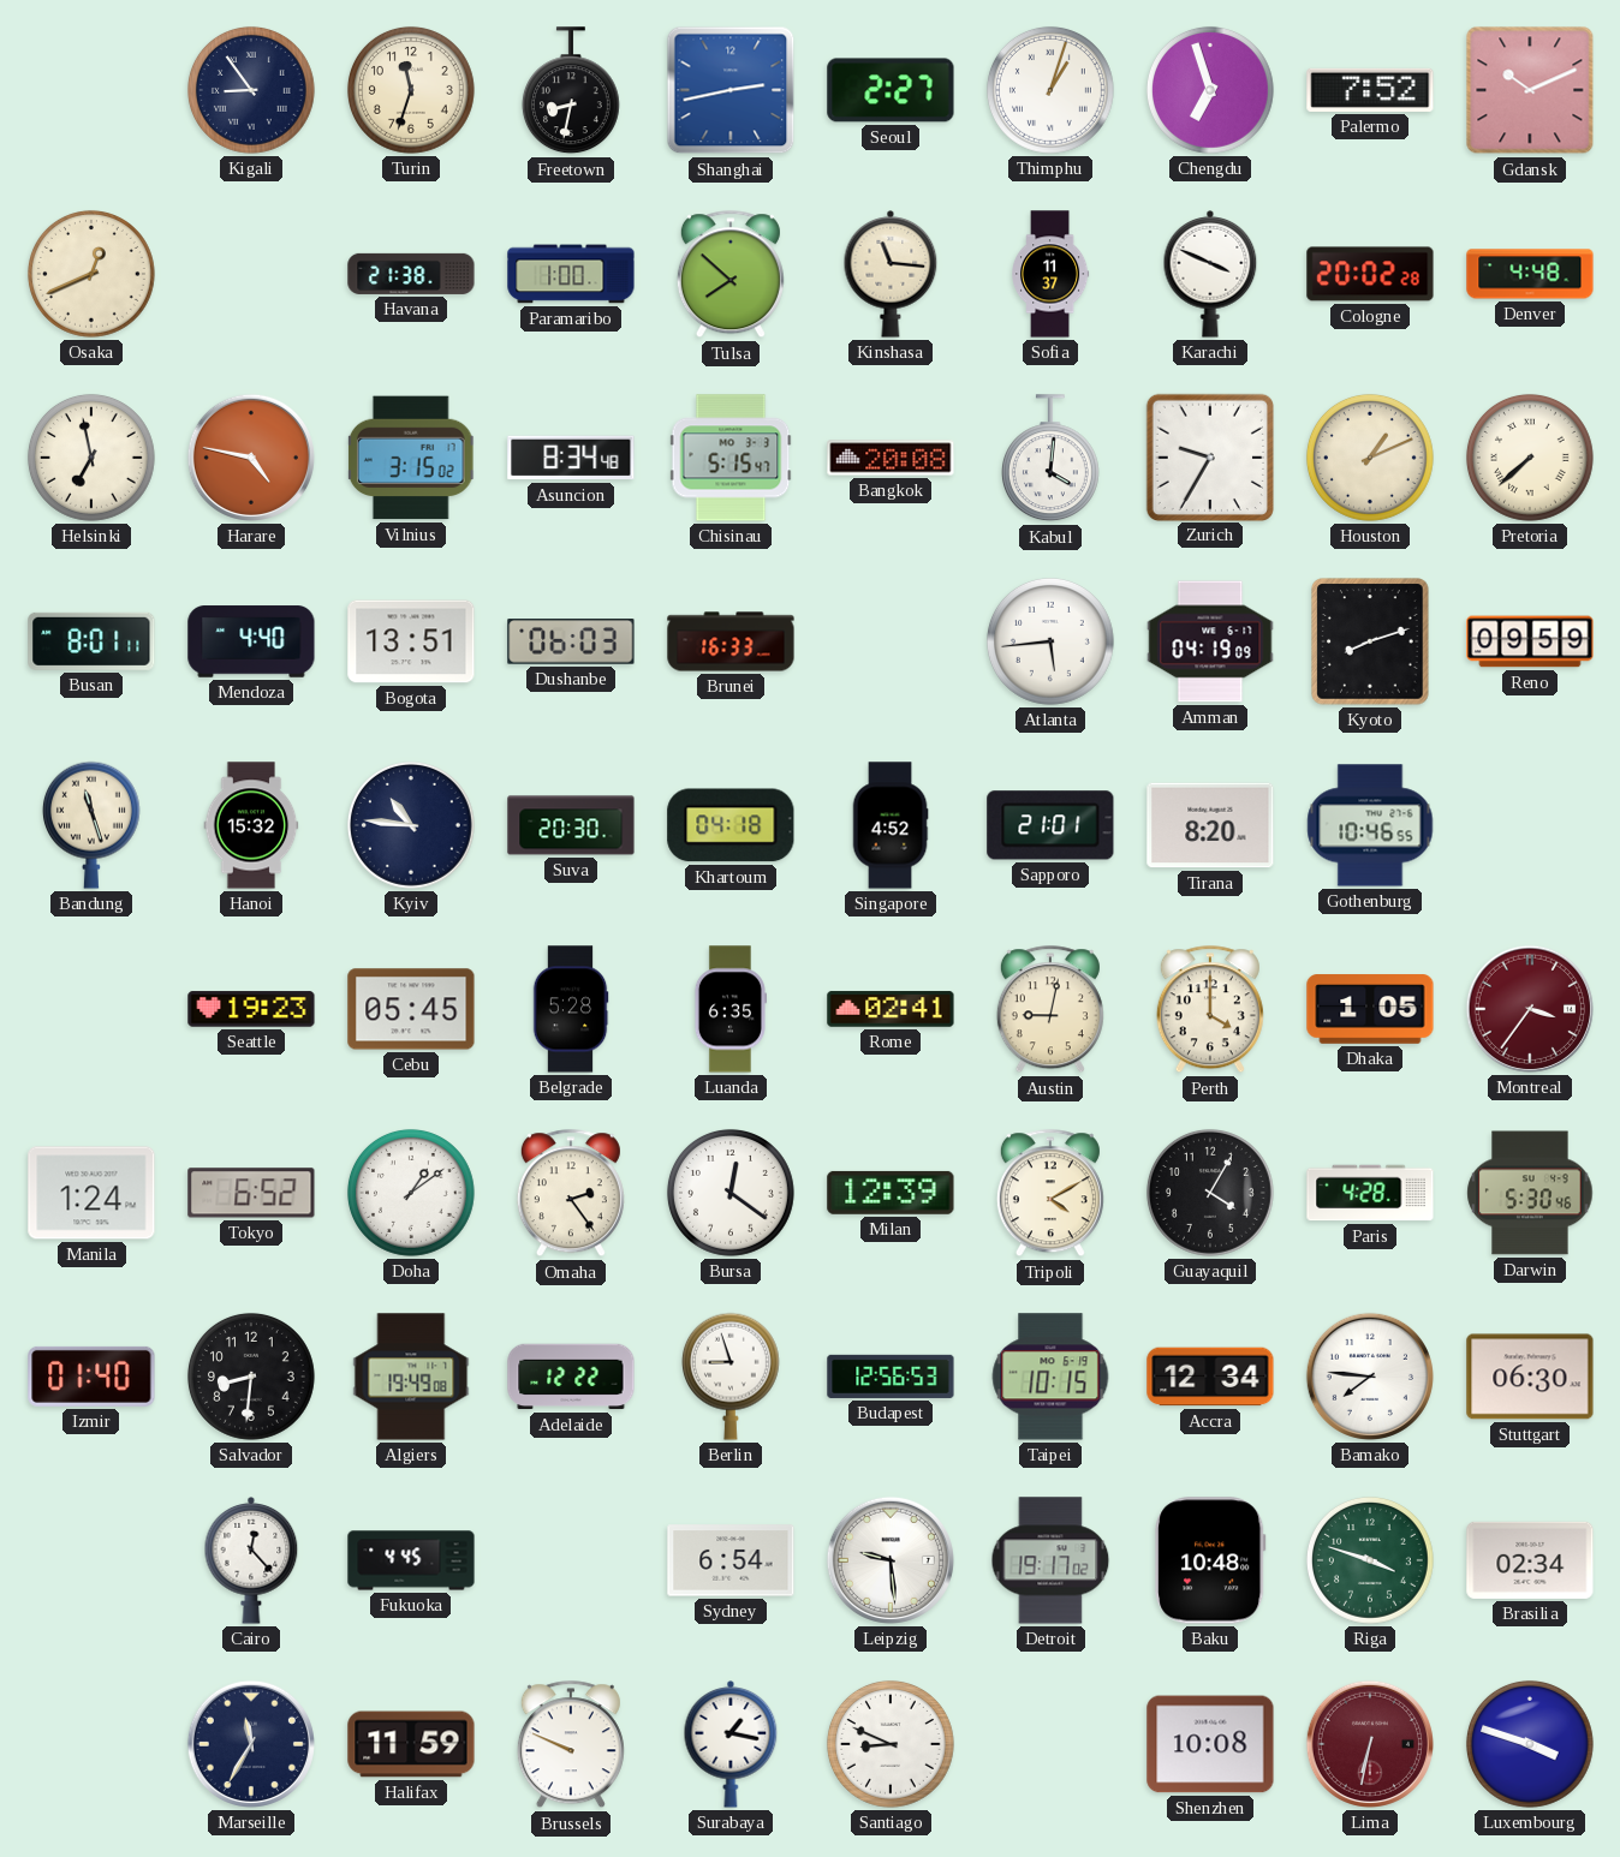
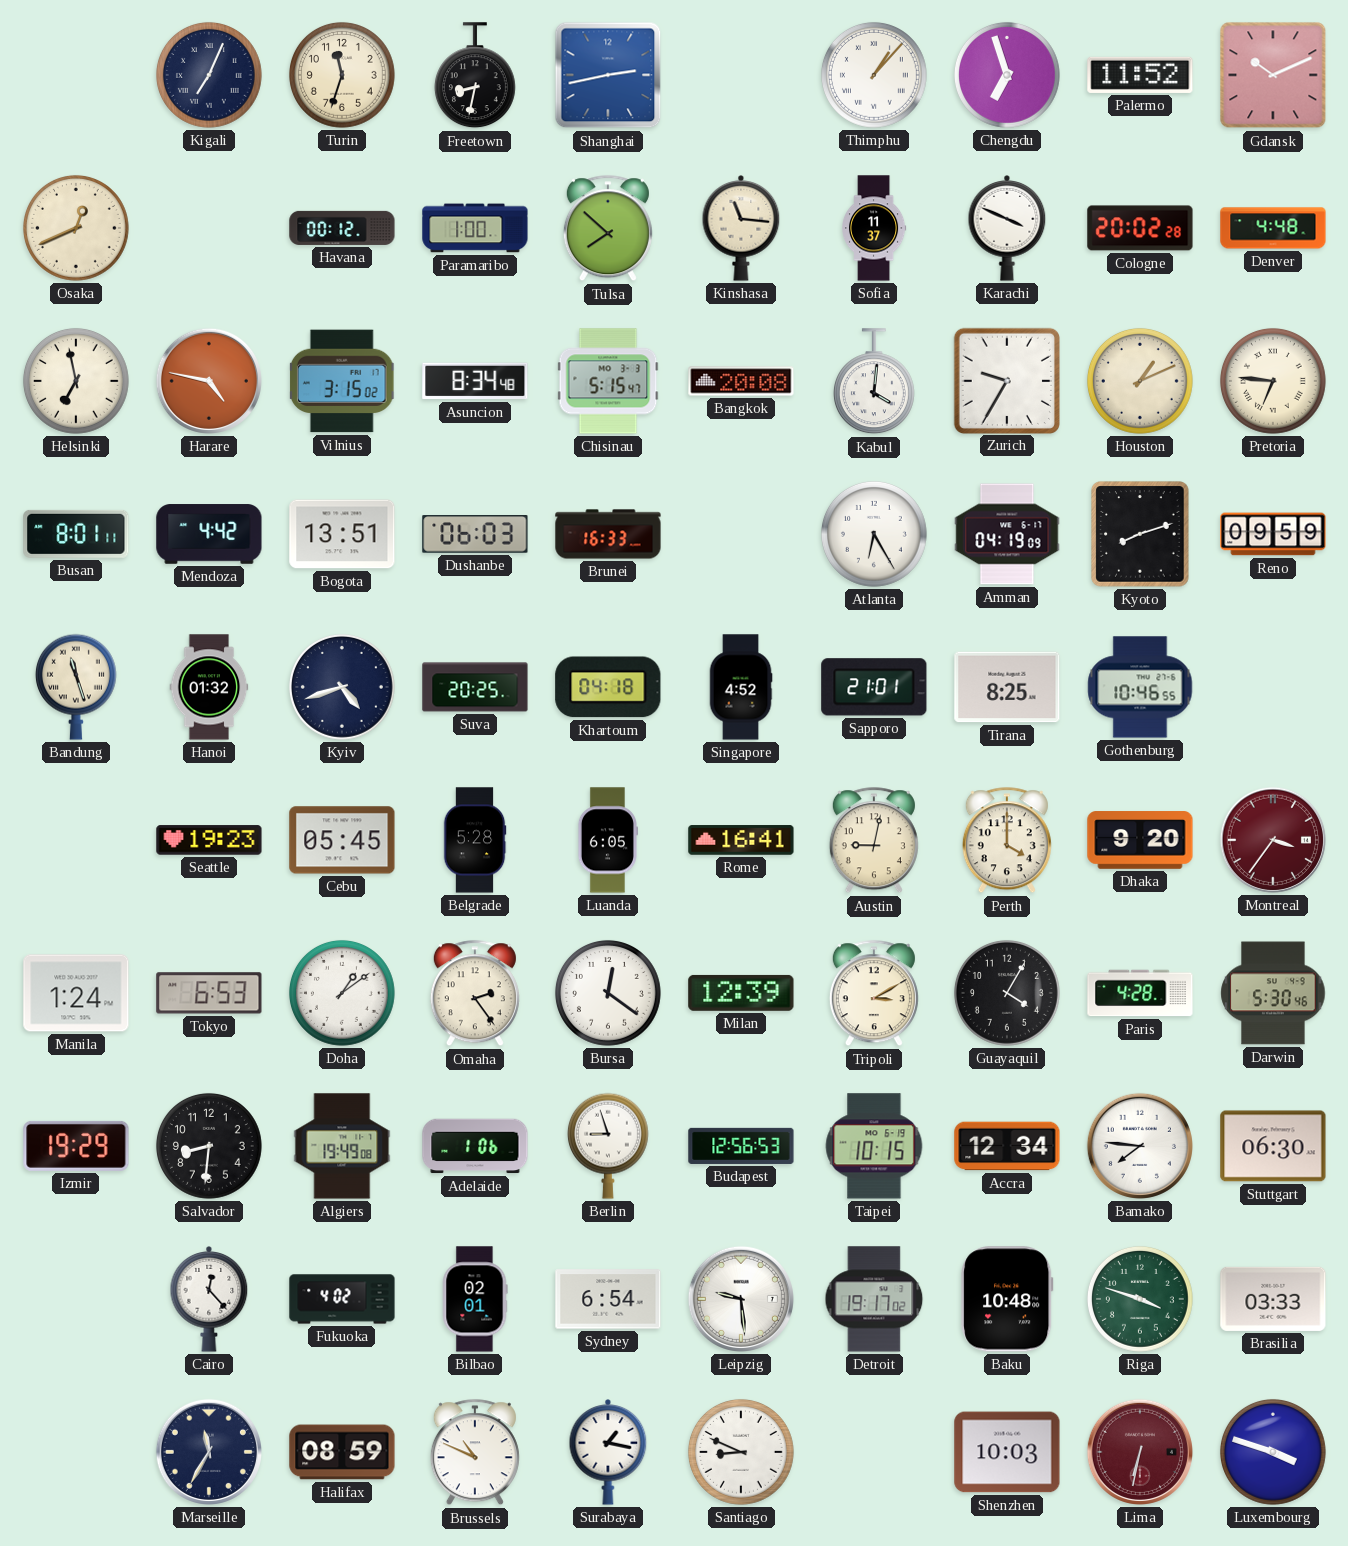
Kigali: 8:54 -> 7:04 (209, 75)
Seoul: 2:27 -> none (891, 90)
Thimphu: 1:03 -> 1:07 (874, 75)
Palermo: 7:52 -> 11:52 (1140, 75)
Havana: 21:38 -> 00:12 (342, 228)
Pretoria: 7:38 -> 6:46 (1273, 381)
Mendoza: 4:40 -> 4:42 (209, 534)
Atlanta: 5:44 -> 6:25 (874, 534)
Hanoi: 15:32 -> 01:32 (209, 687)
Kyiv: 10:46 -> 4:42 (342, 687)
Suva: 20:30 -> 20:25 (475, 687)
Tirana: 8:20 -> 8:25 (1007, 687)
Luanda: 6:35 -> 6:05 (607, 840)
Rome: 02:41 -> 16:41 (741, 840)
Dhaka: 1:05 -> 9:20 (1140, 840)
Tokyo: 6:52 -> 6:53 (209, 993)
Tripoli: 4:10 -> 3:10 (874, 994)
Izmir: 01:40 -> 19:29 (76, 1146)
Adelaide: 12:22 -> 1:06 (475, 1146)
Fukuoka: 4:45 -> 4:02 (342, 1299)
Bilbao: none -> 02:01 (475, 1299)
Brasilia: 02:34 -> 03:33 (1273, 1299)
Halifax: 11:59 -> 08:59 (342, 1452)
Brussels: 9:49 -> 10:49 (475, 1453)
Shenzhen: 10:08 -> 10:03 (1007, 1452)
